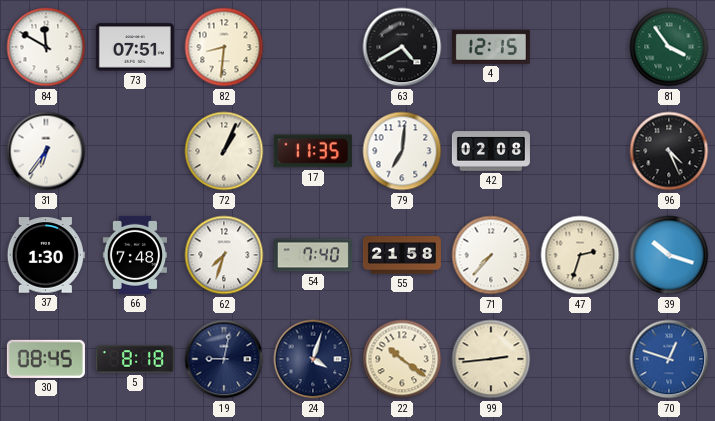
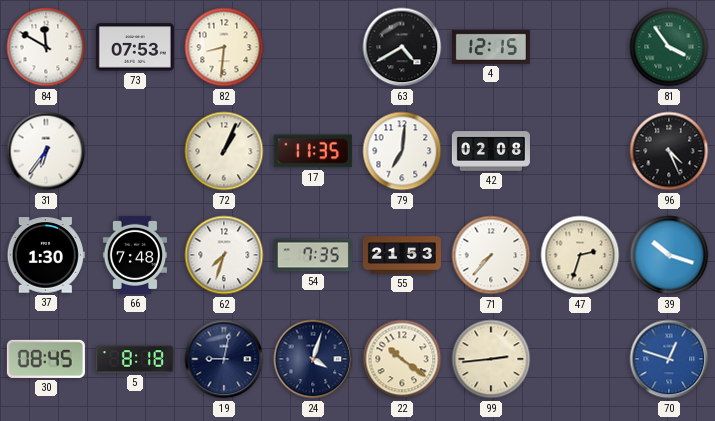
73: 07:51 -> 07:53 (135, 47)
54: 7:40 -> 7:35 (313, 255)
55: 21:58 -> 21:53 (402, 255)
